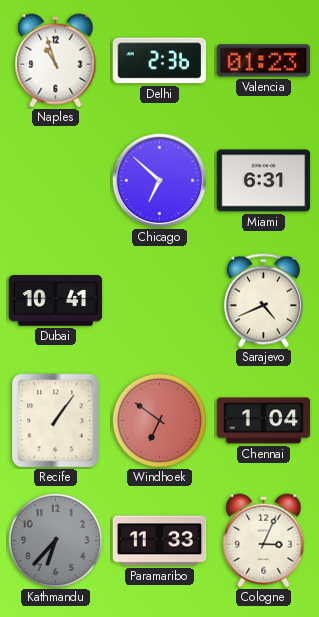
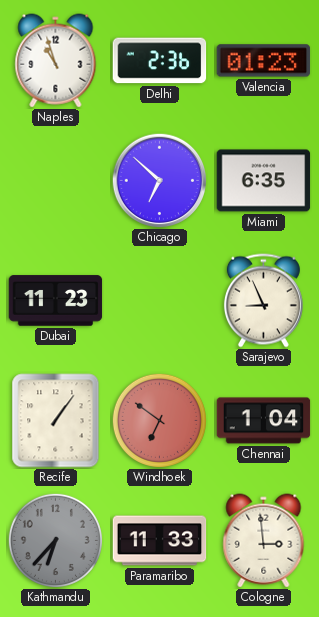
Miami: 6:31 -> 6:35 (264, 181)
Dubai: 10:41 -> 11:23 (56, 301)
Sarajevo: 4:41 -> 8:56 (263, 301)
Cologne: 3:04 -> 2:59 (264, 541)
